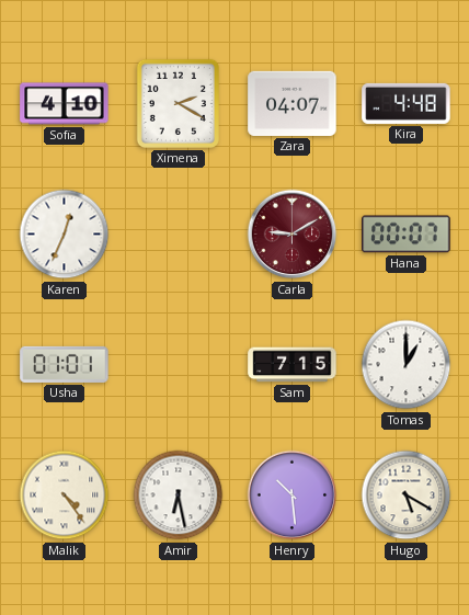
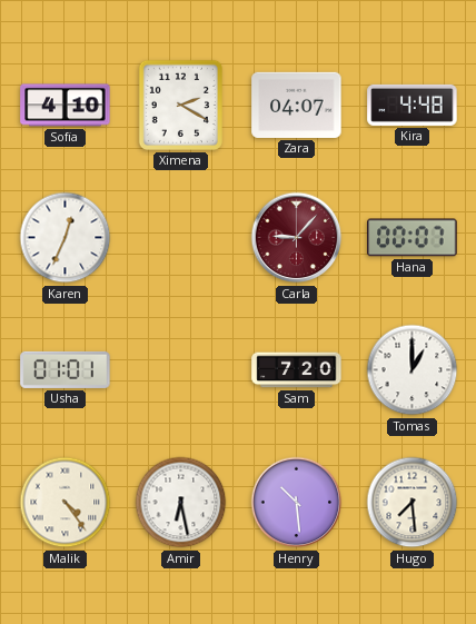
Carla: 9:10 -> 9:07 (297, 238)
Sam: 7:15 -> 7:20 (297, 370)
Hugo: 5:20 -> 7:29 (413, 503)
